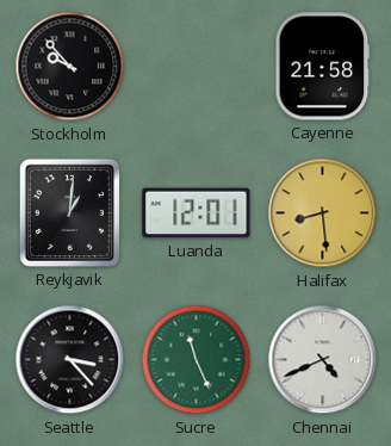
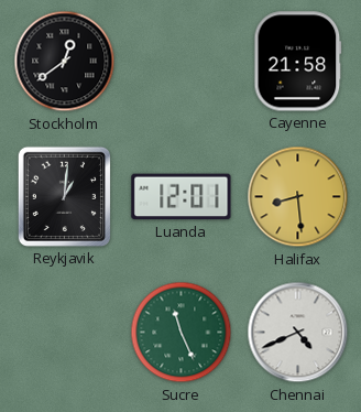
Stockholm: 9:53 -> 12:39 (65, 62)
Seattle: 3:23 -> none (70, 360)
